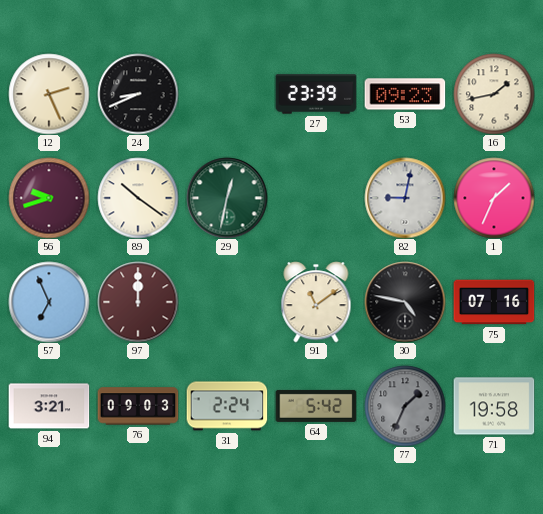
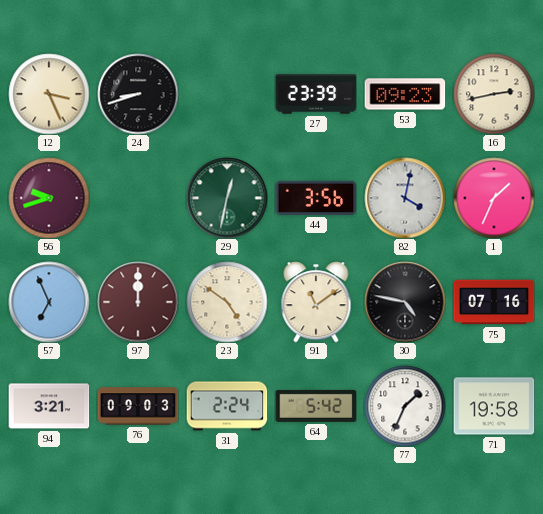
12: 2:26 -> 3:26 (49, 94)
24: 8:41 -> 8:42 (138, 94)
16: 1:43 -> 2:43 (494, 94)
89: 10:21 -> none (138, 198)
44: none -> 3:56 (316, 198)
82: 9:02 -> 4:02 (405, 198)
23: none -> 4:51 (227, 302)
77 dial: grey -> white (405, 406)
